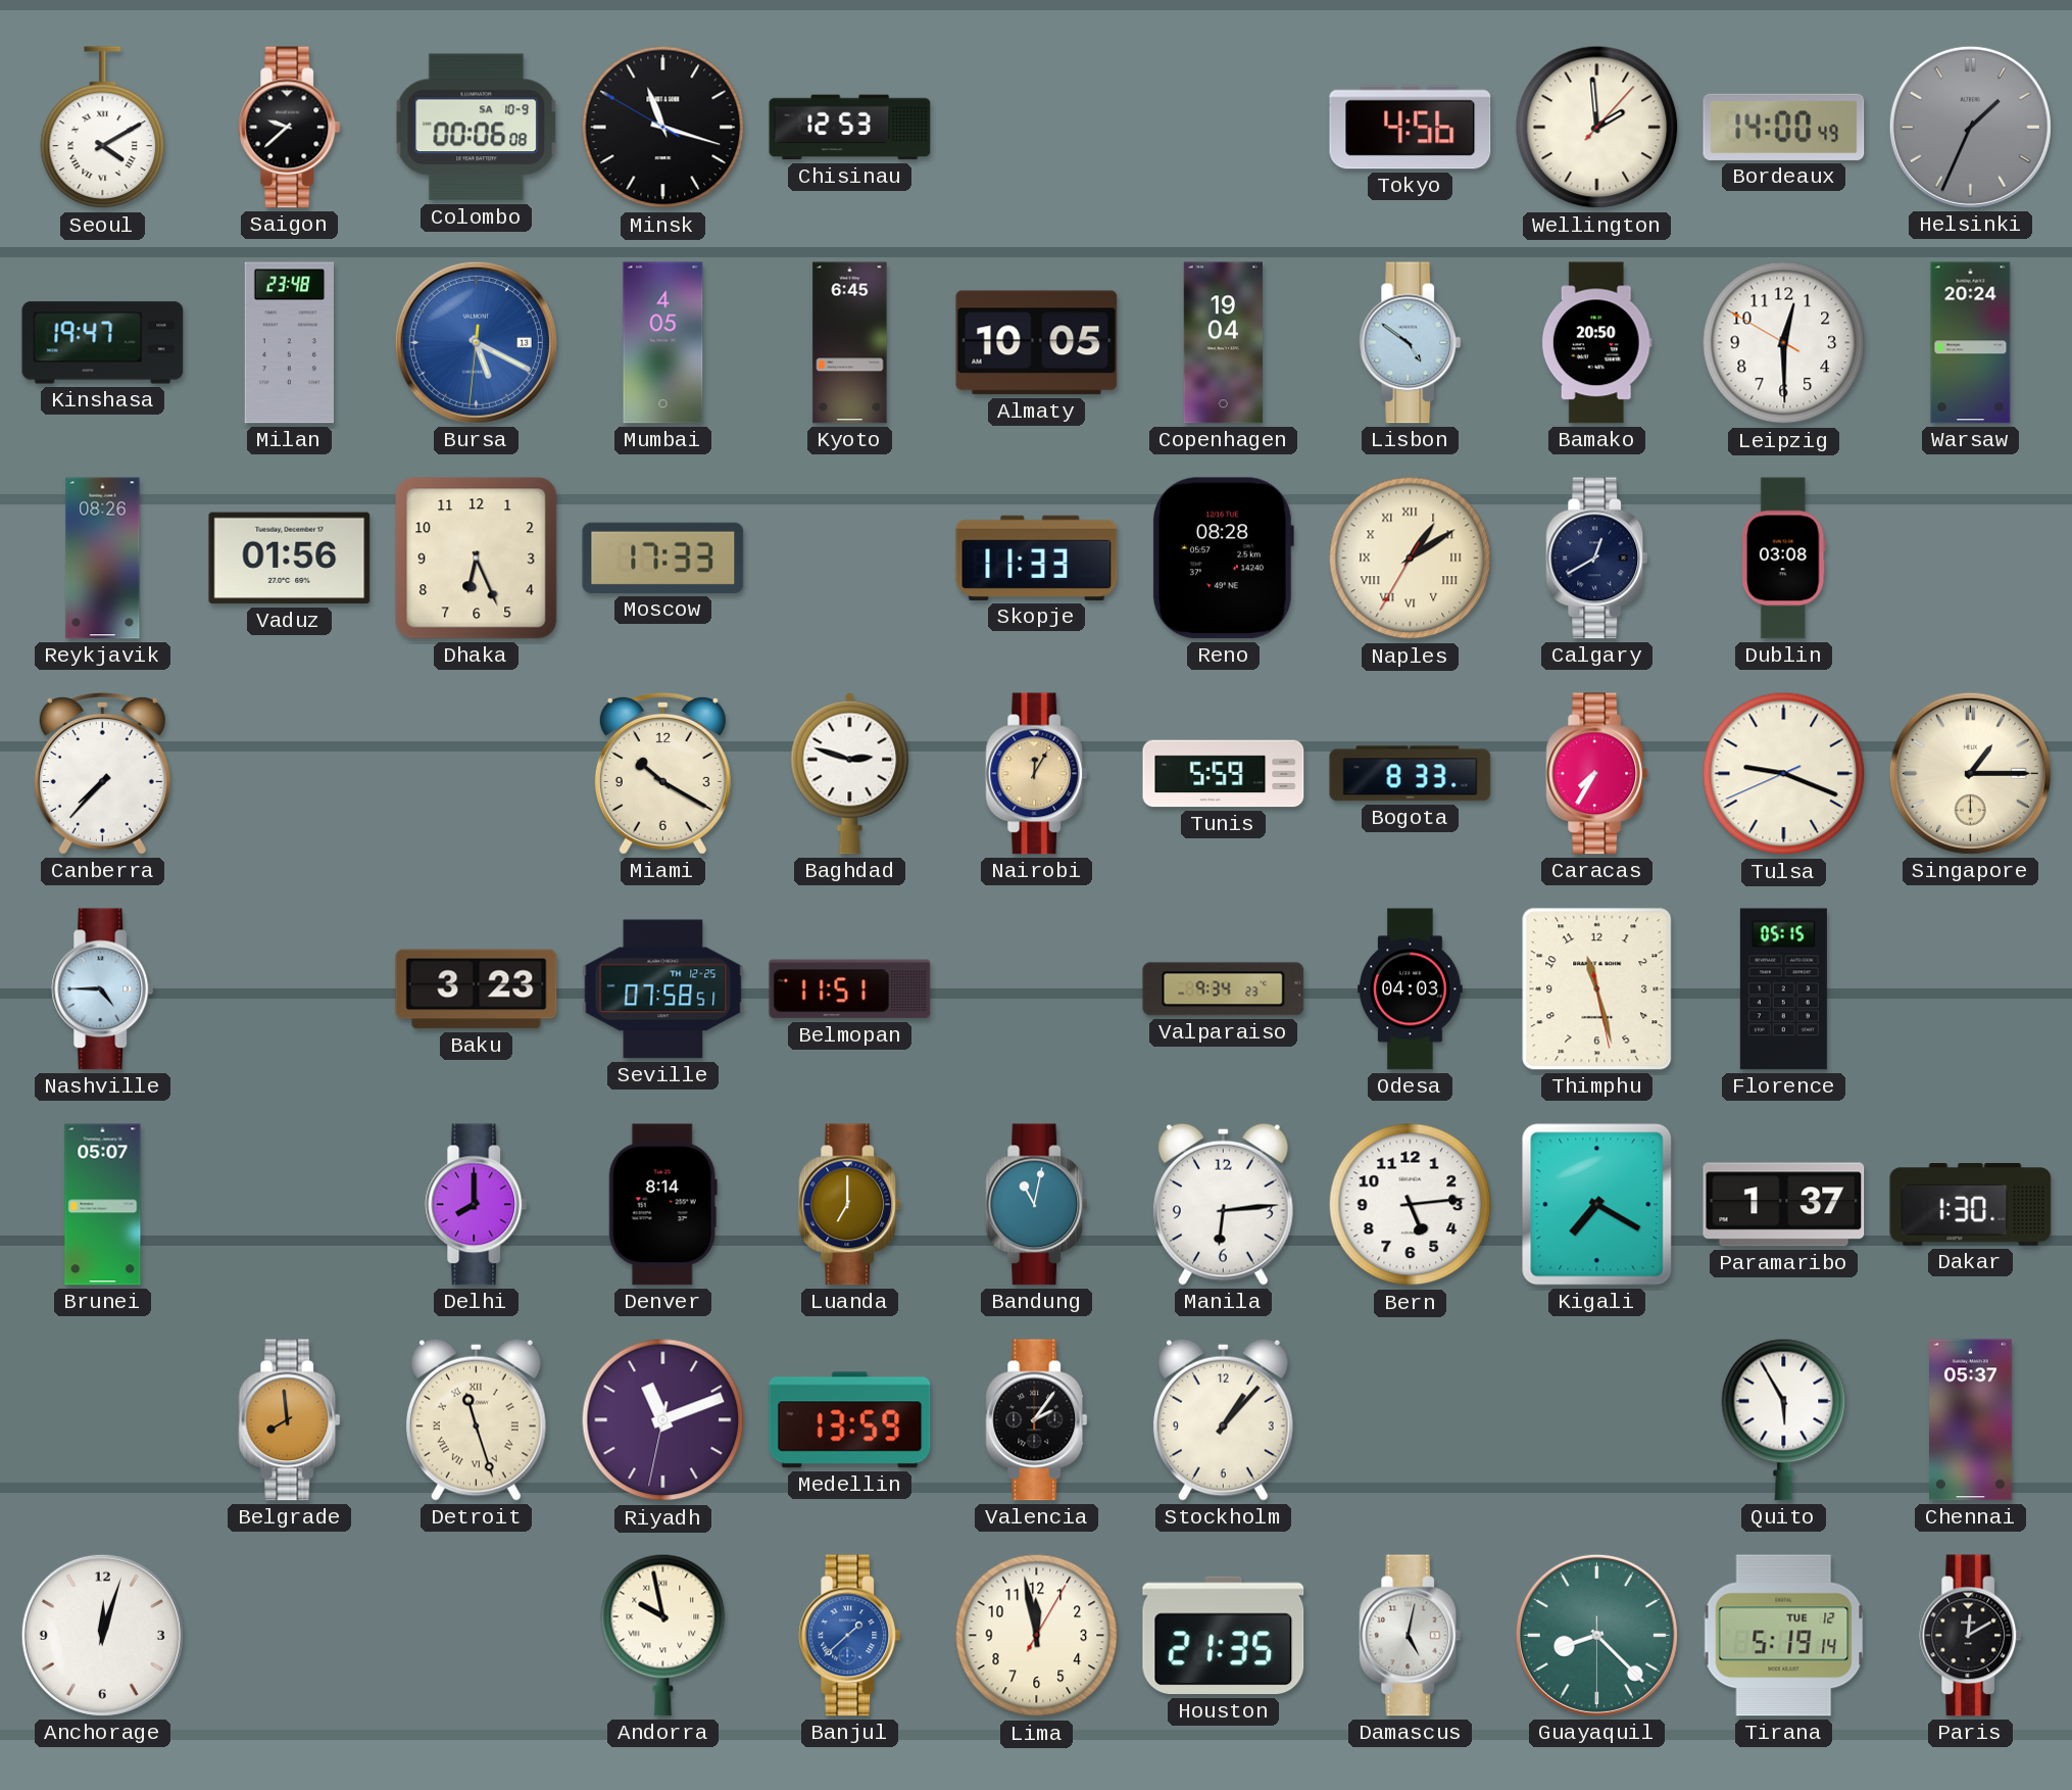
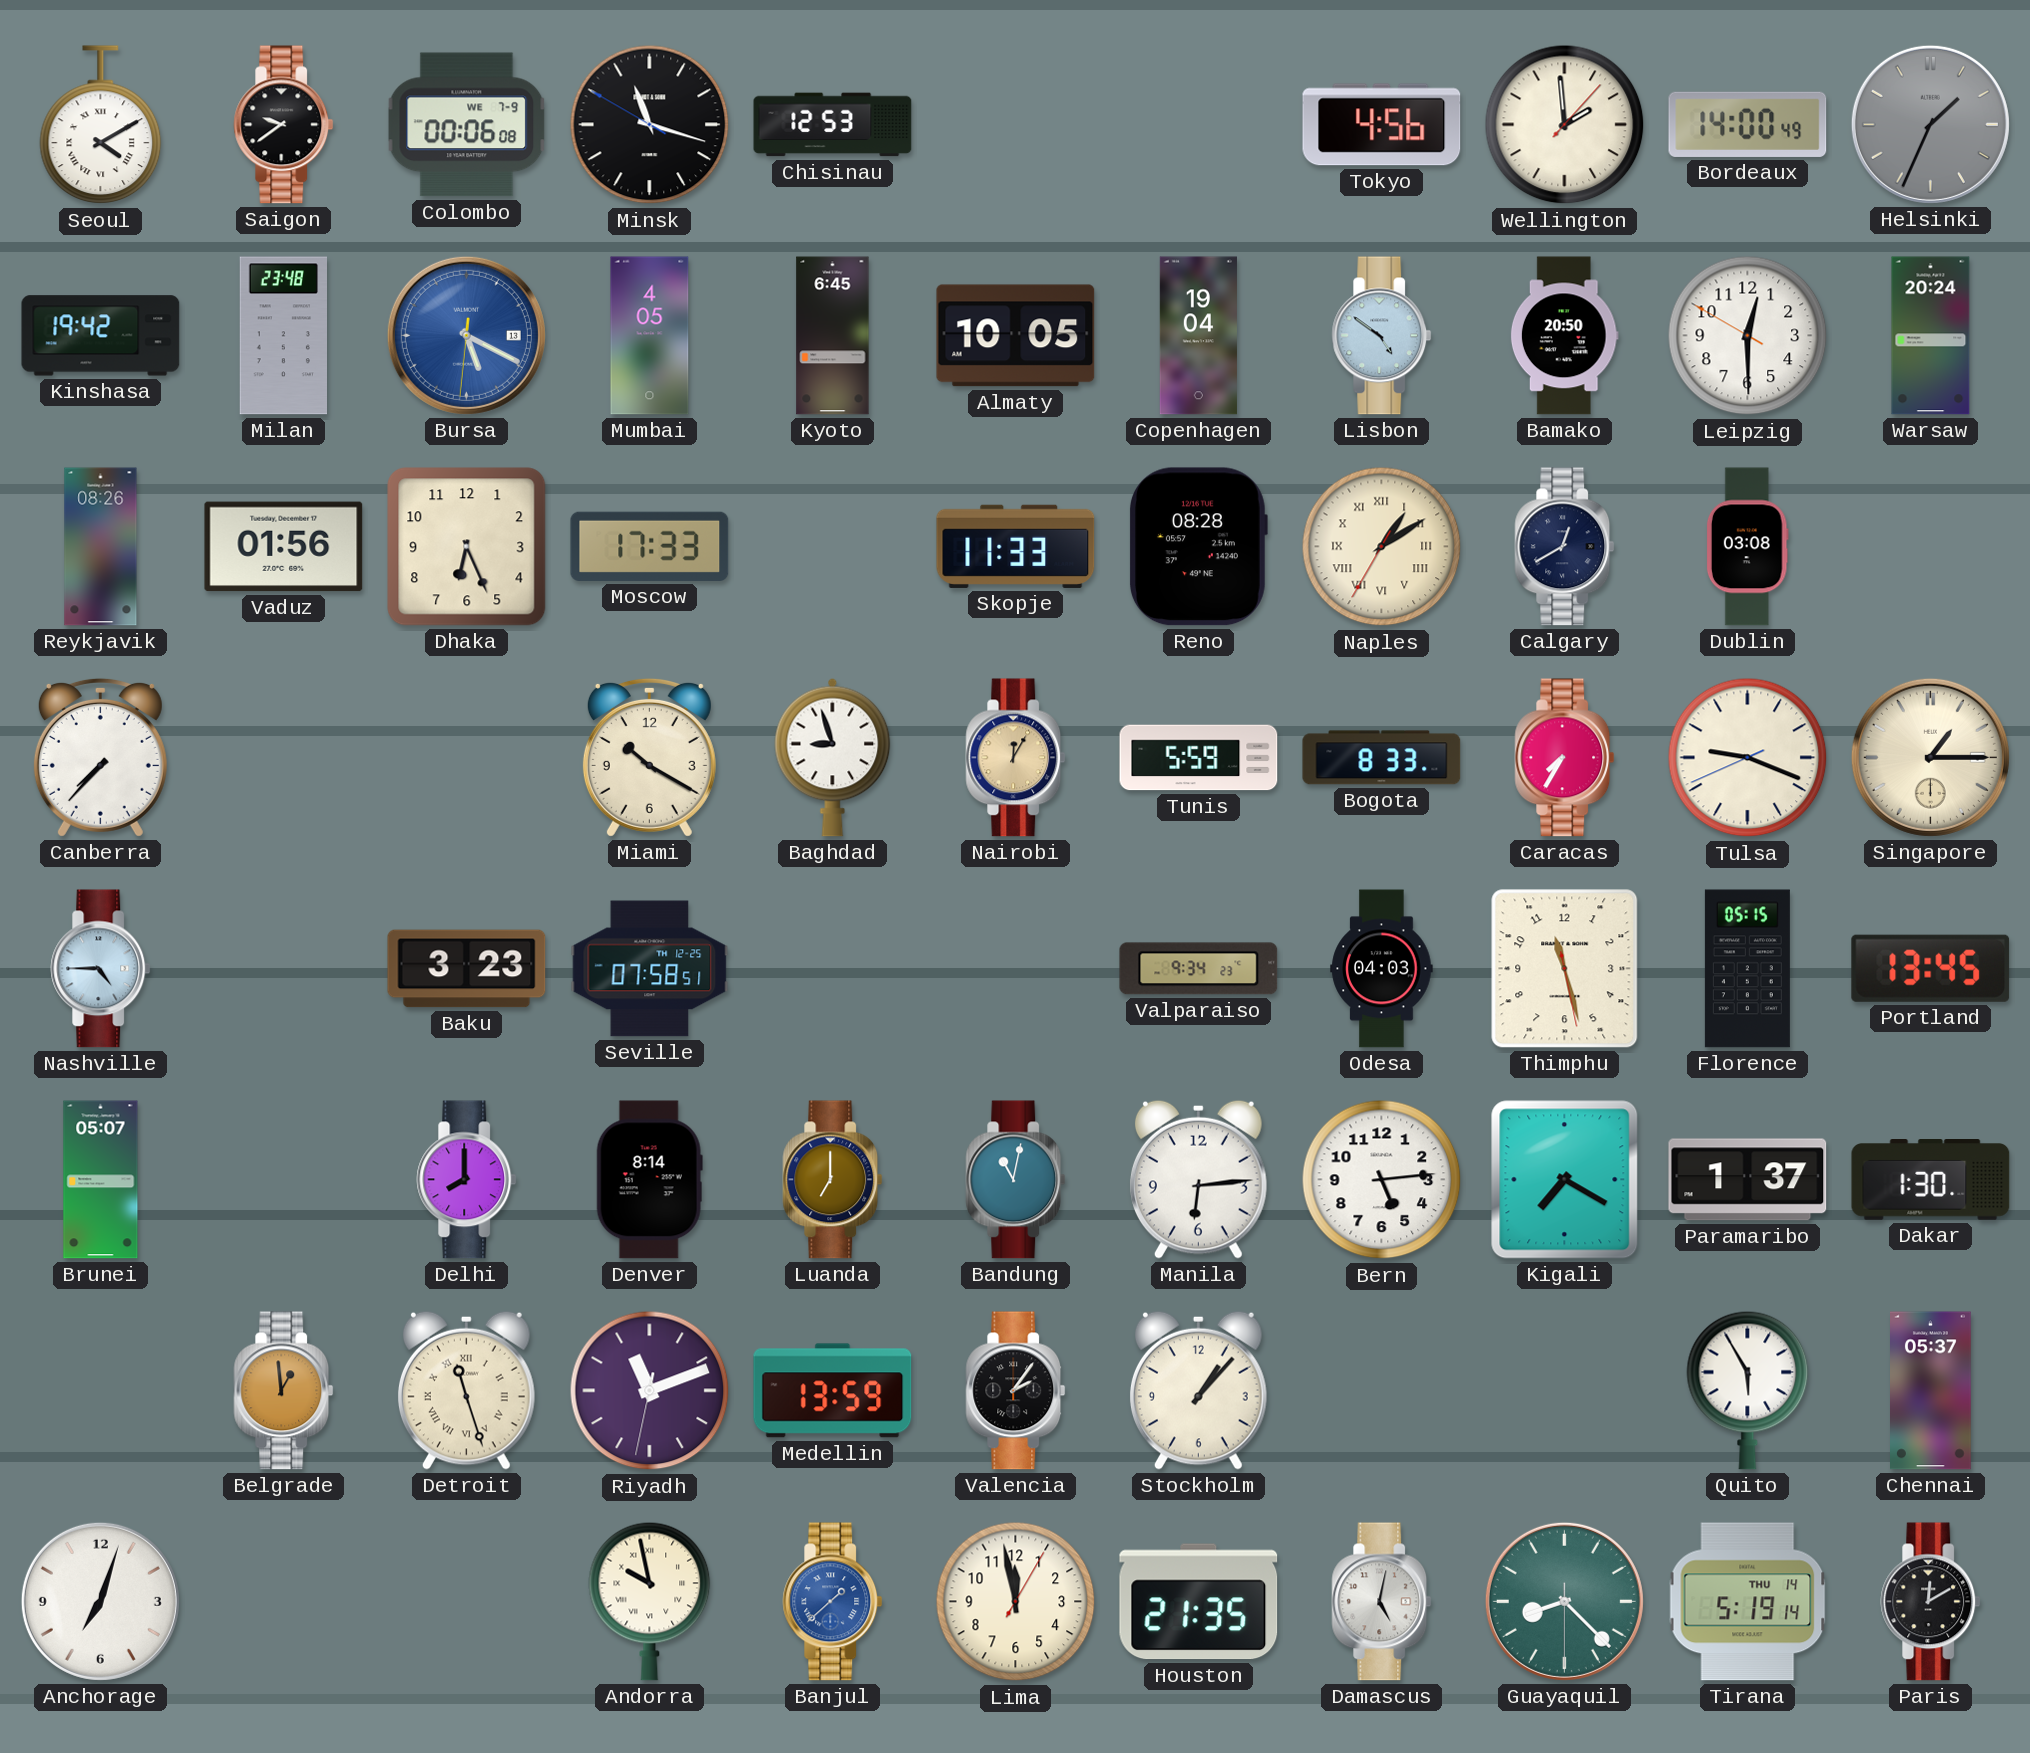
Saigon: 9:38 -> 9:39 (284, 125)
Colombo date: SA 10-9 -> WE 7-9 (467, 125)
Kinshasa: 19:47 -> 19:42 (101, 336)
Baghdad: 2:48 -> 8:57 (833, 757)
Belmopan: 11:51 -> none (850, 989)
Portland: none -> 13:45 (1931, 968)
Belgrade: 7:59 -> 12:59 (284, 1391)
Anchorage: 12:03 -> 7:03 (100, 1601)
Tirana date: TUE 12 -> THU 14 (1748, 1602)
